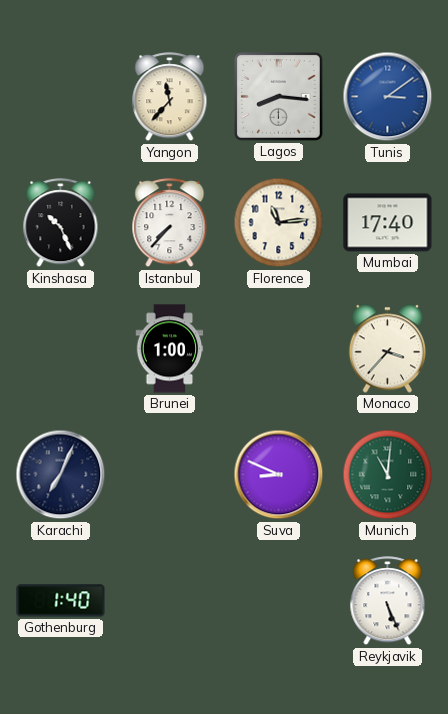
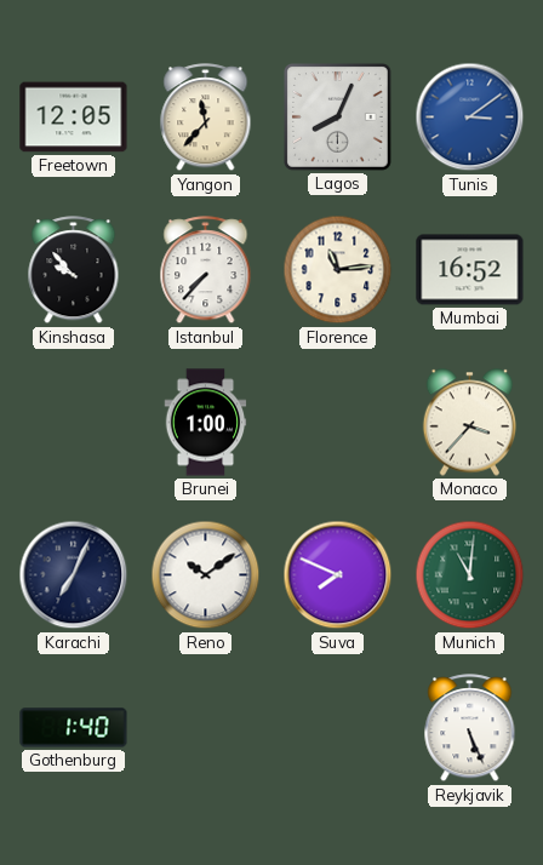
Freetown: none -> 12:05 (74, 118)
Lagos: 8:16 -> 8:04 (338, 118)
Kinshasa: 10:26 -> 9:53 (74, 270)
Mumbai: 17:40 -> 16:52 (470, 270)
Reno: none -> 10:09 (206, 575)
Suva: 8:49 -> 7:49 (338, 575)
